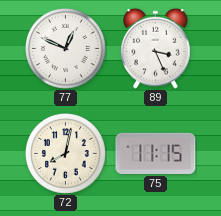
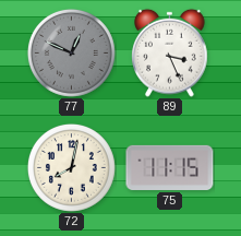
77 dial: white -> grey (71, 52)
